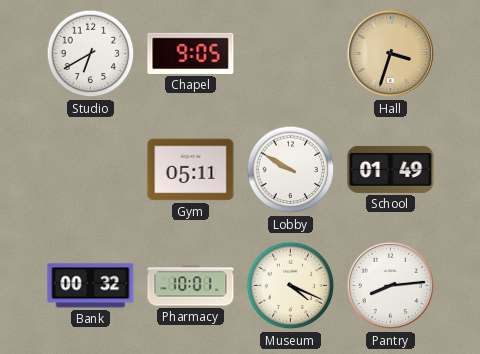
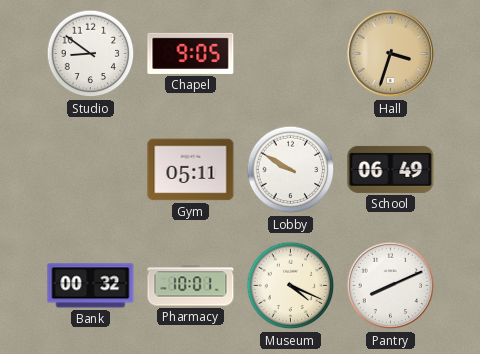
Studio: 6:40 -> 8:51 (91, 54)
School: 01:49 -> 06:49 (391, 169)
Pantry: 8:14 -> 8:11 (391, 286)
